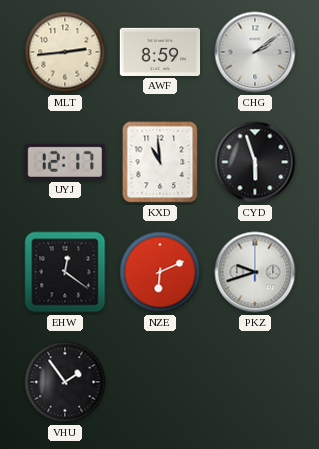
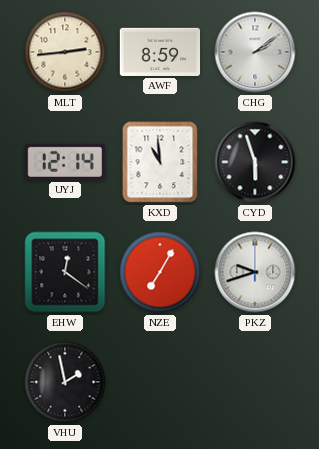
UYJ: 12:17 -> 12:14 (64, 162)
NZE: 6:11 -> 7:05 (160, 272)
VHU: 1:54 -> 1:58 (65, 382)
